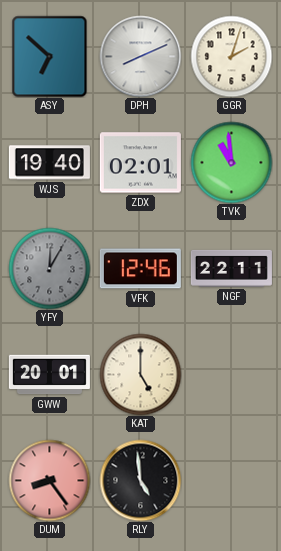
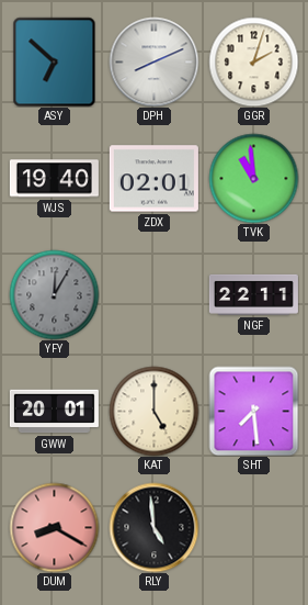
VFK: 12:46 -> none (140, 269)
SHT: none -> 7:29 (253, 411)
DUM: 8:24 -> 8:20 (54, 527)
